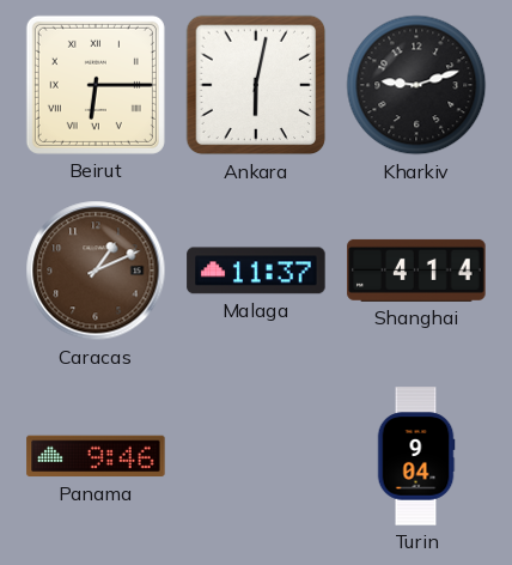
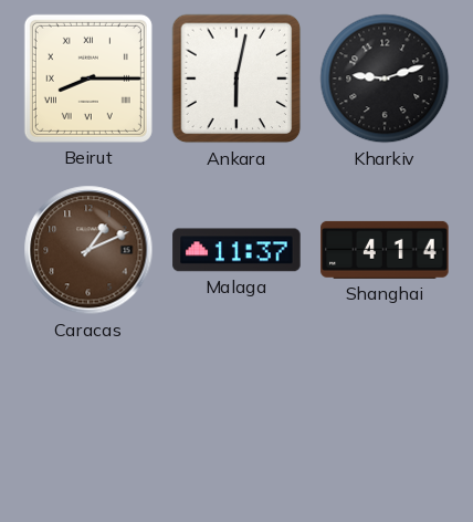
Beirut: 6:15 -> 8:15 (88, 79)
Panama: 9:46 -> none (96, 456)
Turin: 9:04 -> none (416, 456)
